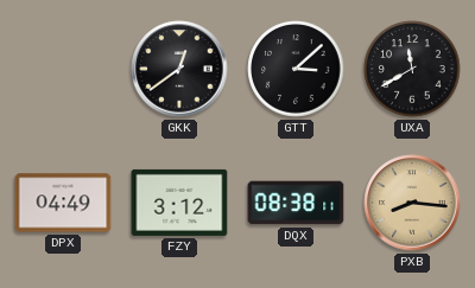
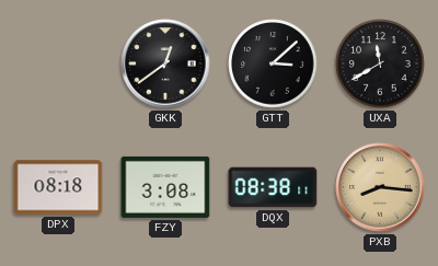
DPX: 04:49 -> 08:18 (58, 187)
FZY: 3:12 -> 3:08 (165, 187)
